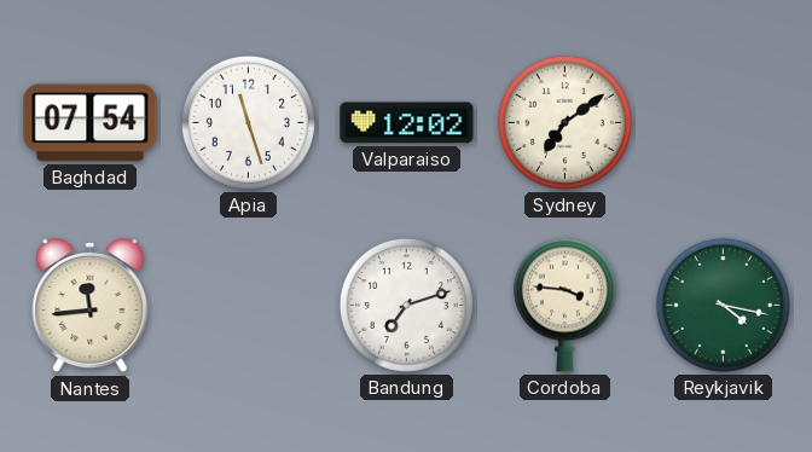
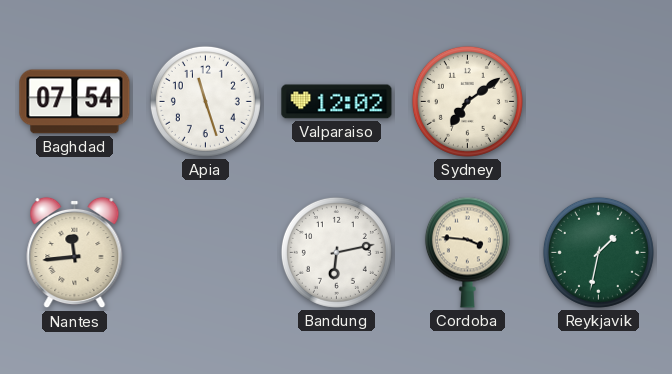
Bandung: 7:12 -> 6:13 (336, 252)
Reykjavik: 4:17 -> 1:32 (598, 252)
